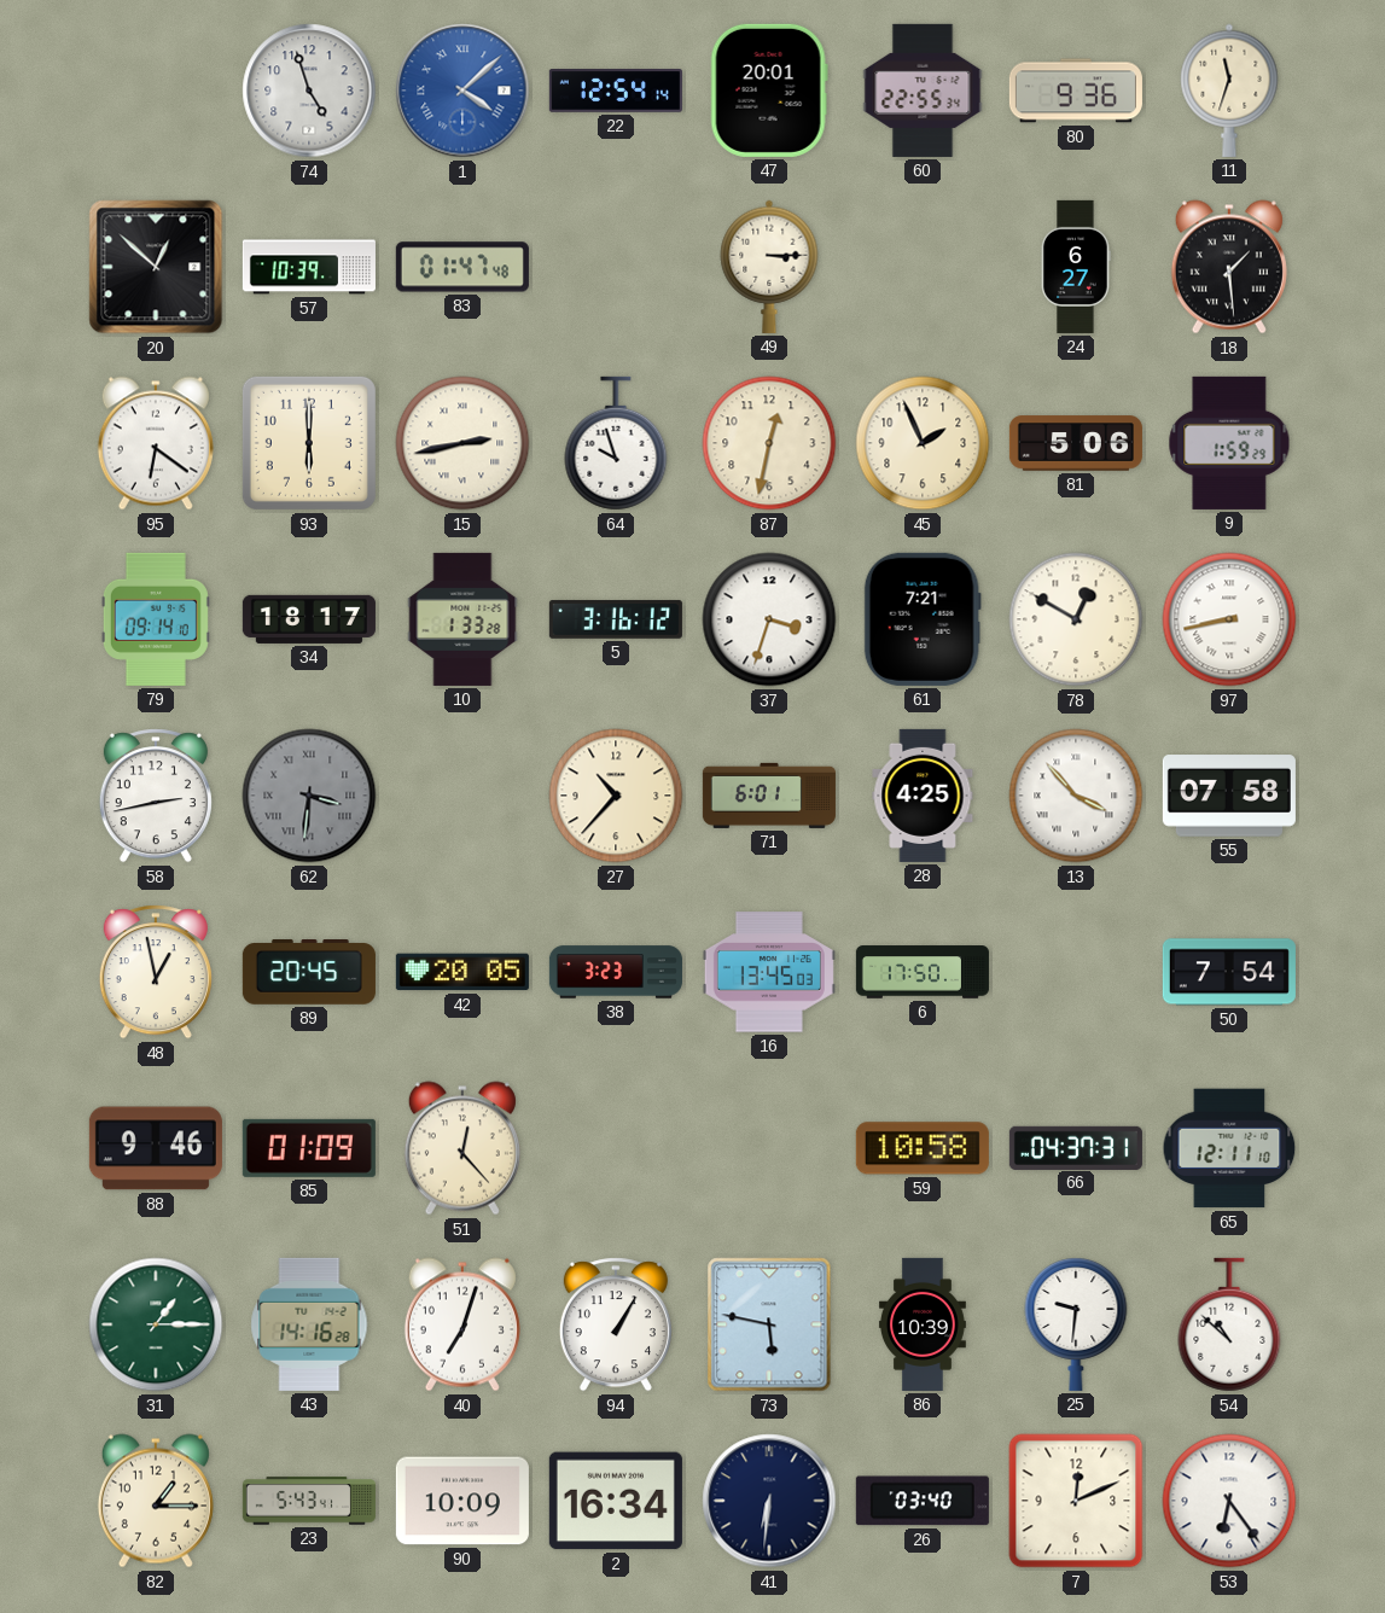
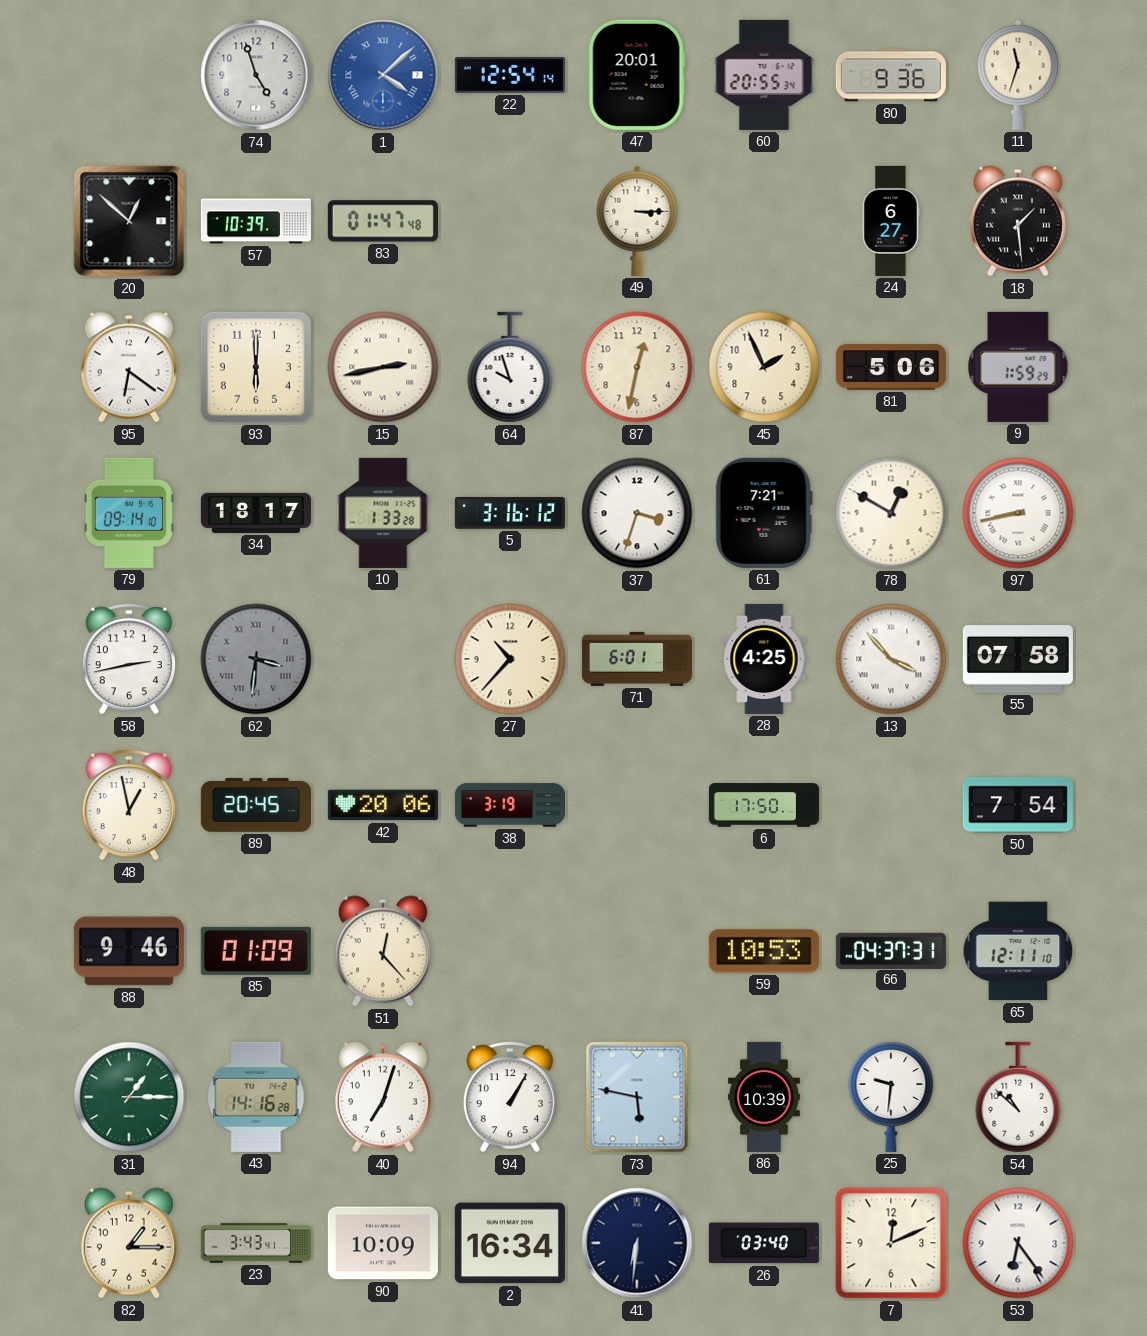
60: 22:55 -> 20:55 (764, 75)
42: 20:05 -> 20:06 (383, 805)
38: 3:23 -> 3:19 (510, 805)
16: 13:45 -> none (769, 972)
59: 10:58 -> 10:53 (764, 951)
23: 5:43 -> 3:43 (256, 1243)
